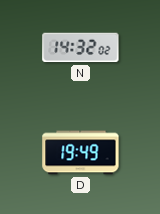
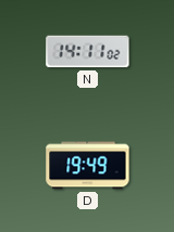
N: 14:32 -> 14:11 (88, 52)
